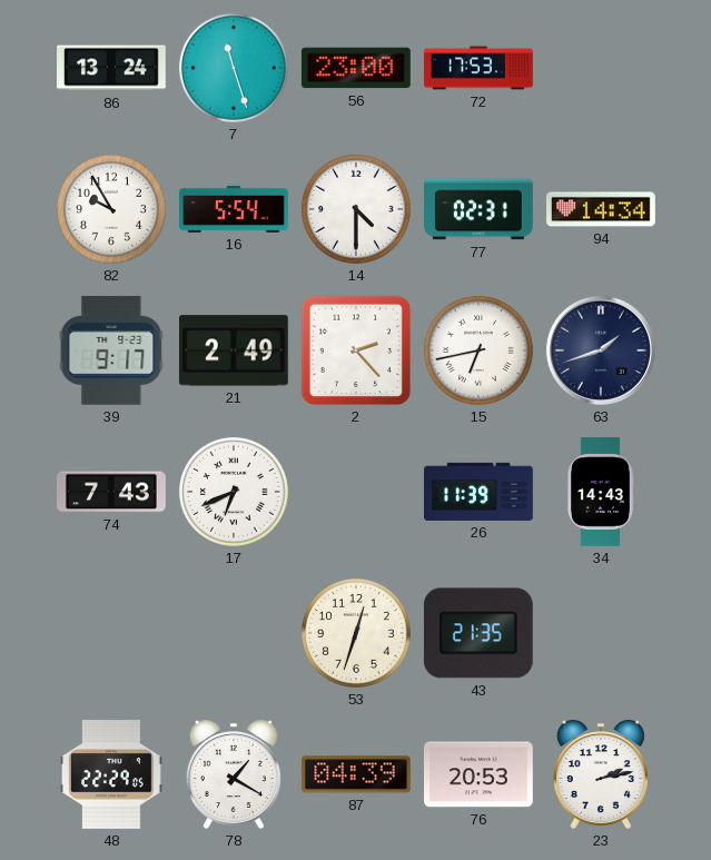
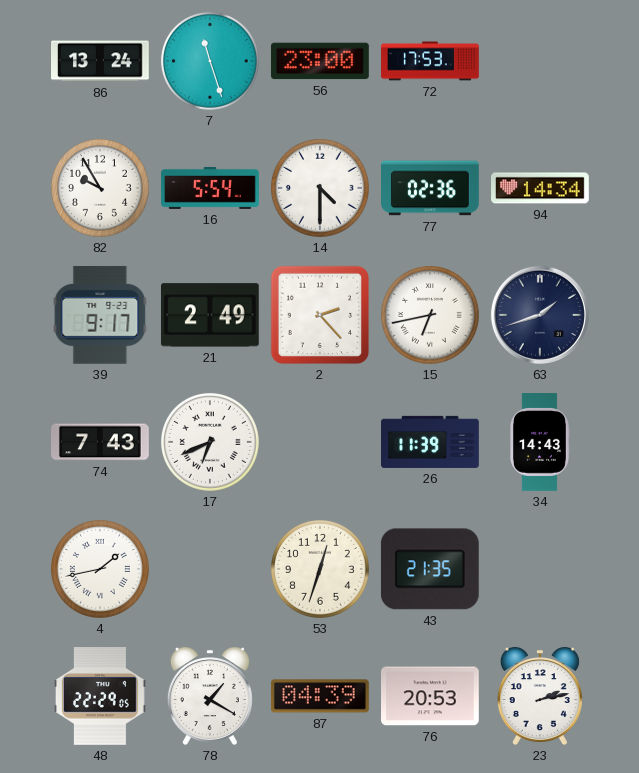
77: 02:31 -> 02:36 (431, 188)
4: none -> 1:43 (100, 569)
